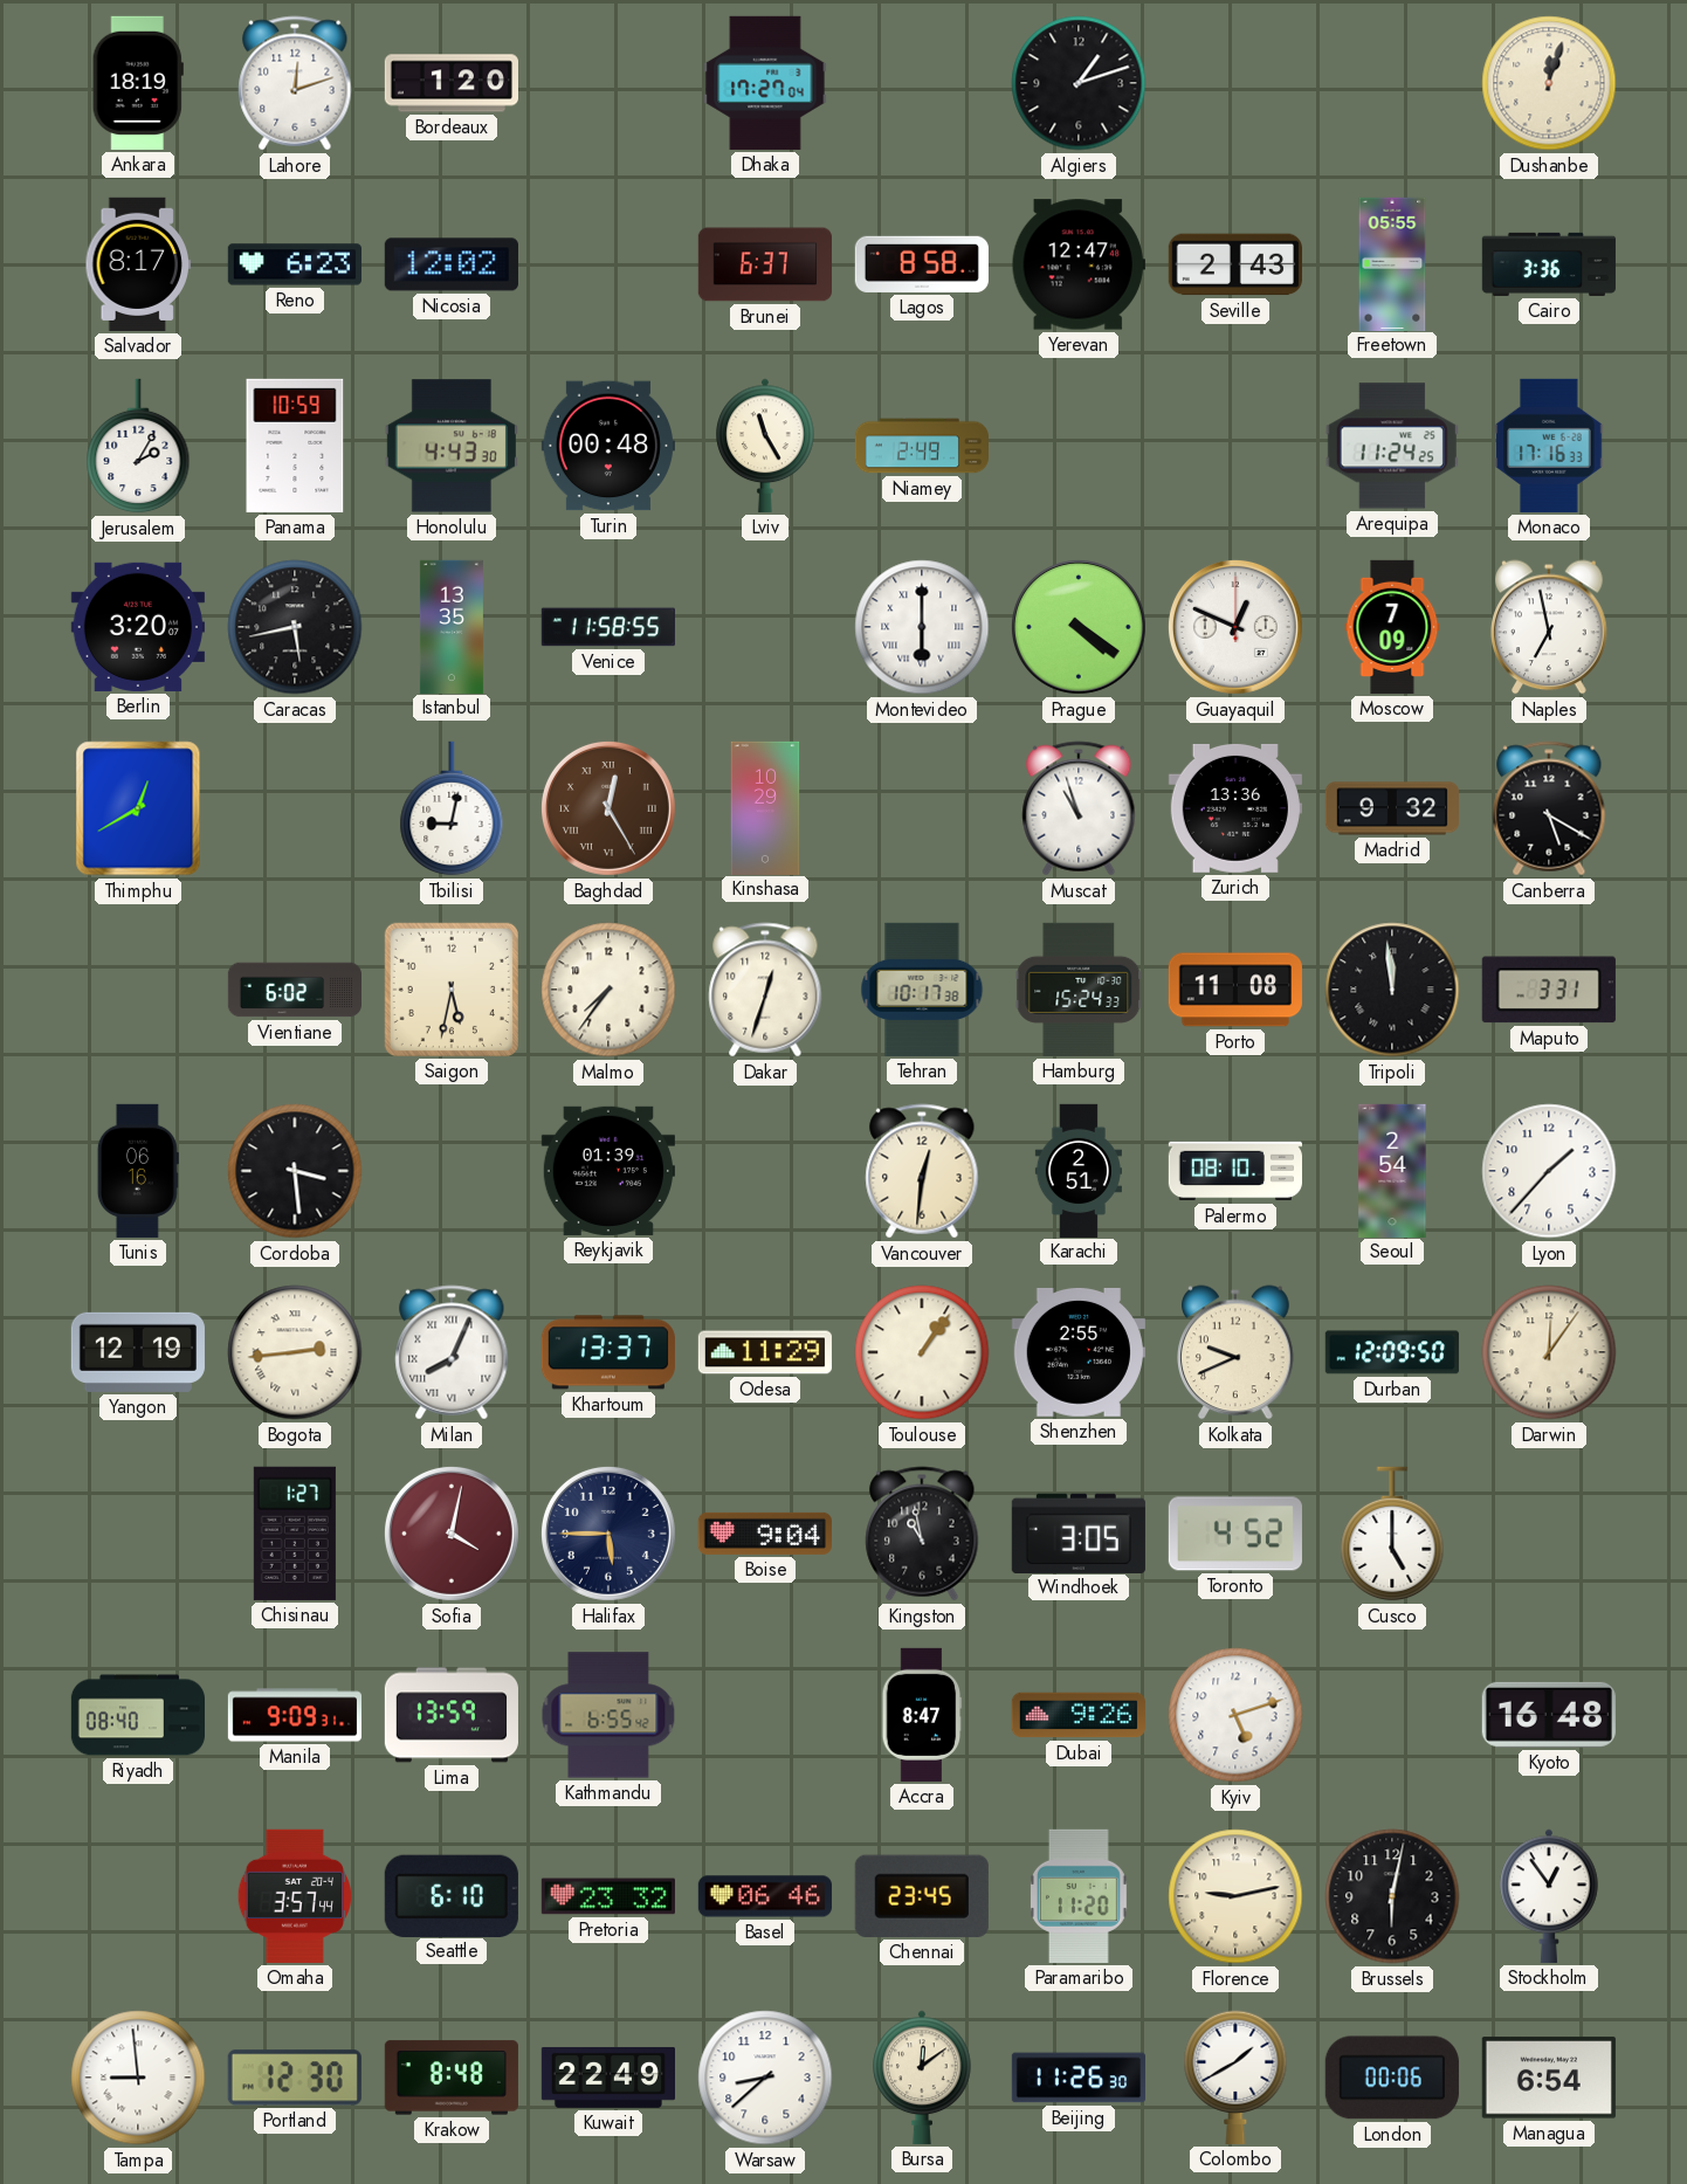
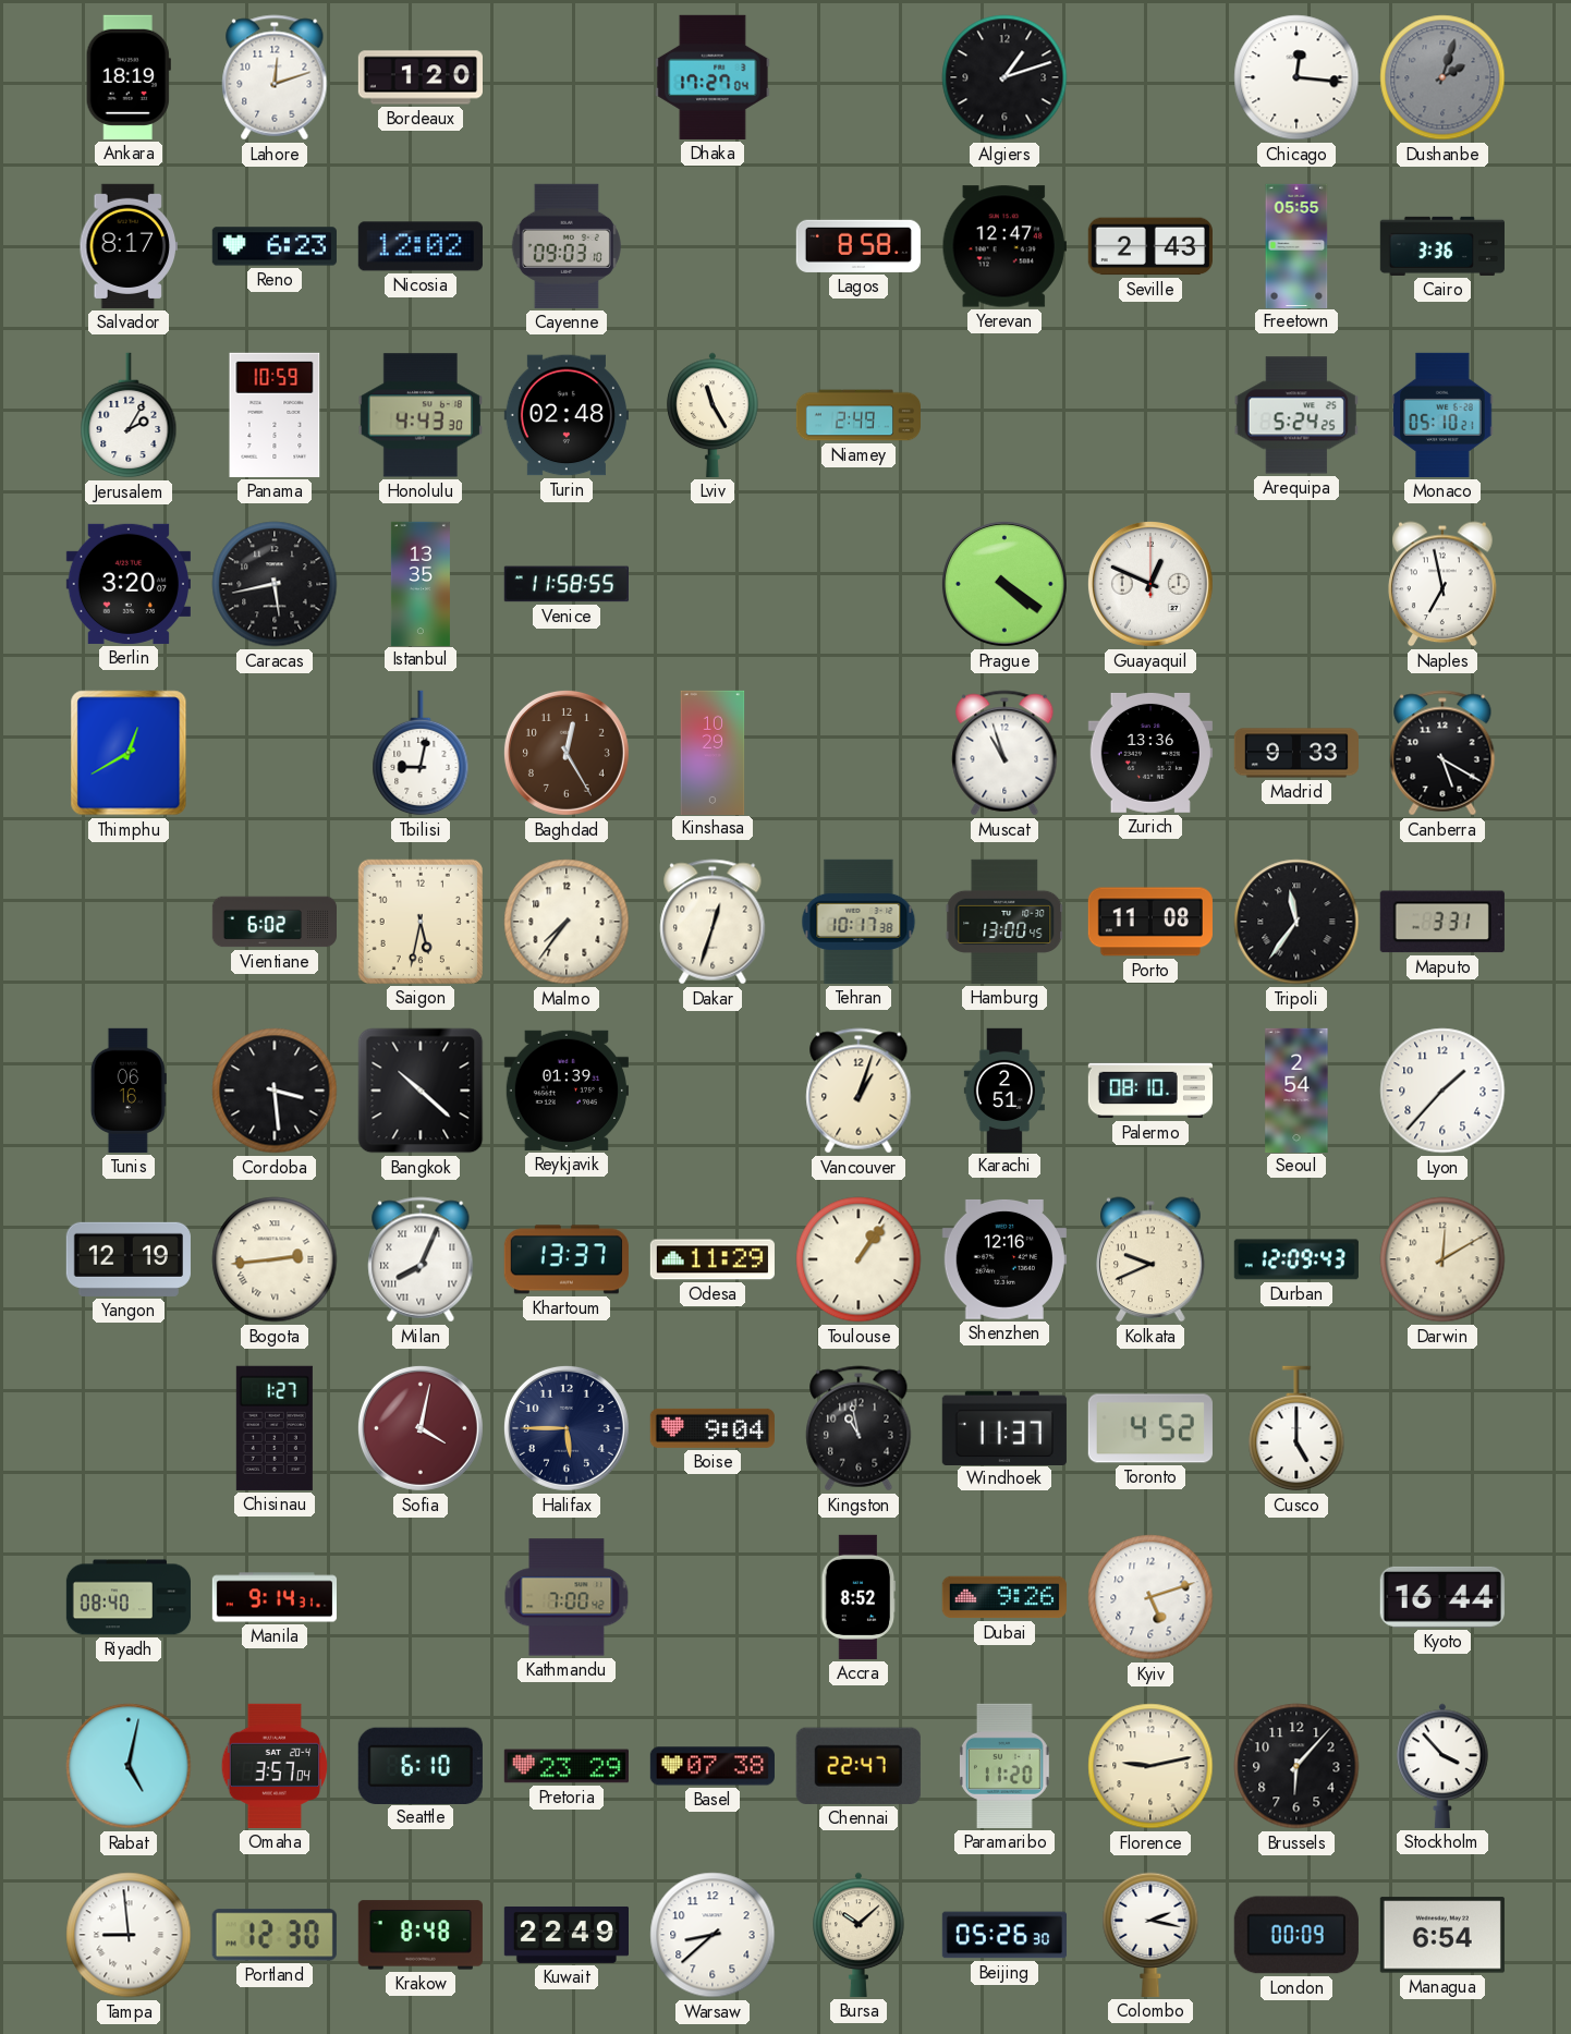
Chicago: none -> 12:16 (1296, 77)
Dushanbe: 12:03 -> 2:03 (1442, 77)
Dushanbe dial: cream -> grey (1442, 77)
Cayenne: none -> 09:03 (567, 246)
Brunei: 6:37 -> none (765, 264)
Turin: 00:48 -> 02:48 (567, 415)
Arequipa: 11:24 -> 5:24 (1296, 415)
Monaco: 17:16 -> 05:10 (1442, 415)
Montevideo: 6:00 -> none (922, 627)
Moscow: 7:09 -> none (1392, 627)
Baghdad numerals: Roman -> Arabic (567, 753)
Madrid: 9:32 -> 9:33 (1295, 753)
Hamburg: 15:24 -> 13:00 (1004, 922)
Tripoli: 11:59 -> 11:36 (1296, 922)
Bangkok: none -> 10:22 (421, 1091)
Vancouver: 12:31 -> 1:03 (858, 1091)
Shenzhen: 2:55 -> 12:16 (1004, 1259)
Durban: 12:09:50 -> 12:09:43 (1296, 1259)
Darwin: 12:06 -> 12:10 (1442, 1259)
Windhoek: 3:05 -> 11:37 (1004, 1427)
Manila: 9:09 -> 9:14 (273, 1597)
Lima: 13:59 -> none (452, 1715)
Kathmandu: 6:55 -> 7:00 (567, 1597)
Accra: 8:47 -> 8:52 (858, 1597)
Kyoto: 16:48 -> 16:44 (1442, 1597)
Rabat: none -> 5:02 (129, 1766)
Omaha: 3:57:44 -> 3:57:04 (273, 1766)
Pretoria: 23:32 -> 23:29 (567, 1766)
Basel: 06:46 -> 07:38 (713, 1766)
Chennai: 23:45 -> 22:47 (858, 1766)
Brussels: 6:02 -> 6:07 (1296, 1766)
Stockholm: 12:54 -> 3:53 (1442, 1766)
Bursa: 12:09 -> 10:08 (858, 1935)
Beijing: 11:26 -> 05:26 (1003, 1935)
Colombo: 1:40 -> 2:17 (1150, 1935)
London: 00:06 -> 00:09 (1296, 1935)
